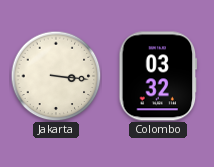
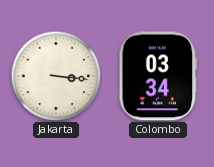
Colombo: 03:32 -> 03:34 (158, 76)
